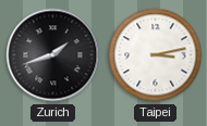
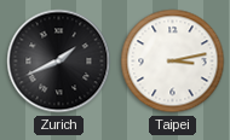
Zurich: 1:42 -> 1:41 (59, 62)
